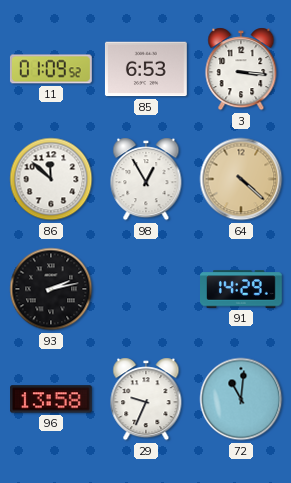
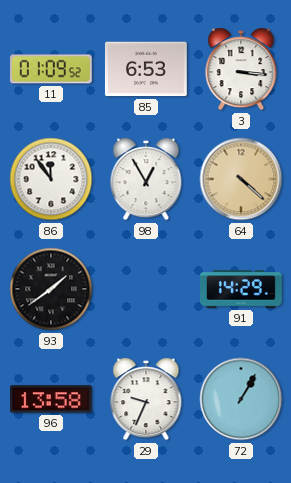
86: 11:52 -> 11:54 (51, 179)
93: 2:13 -> 1:39 (51, 289)
72: 11:01 -> 1:05 (241, 399)
